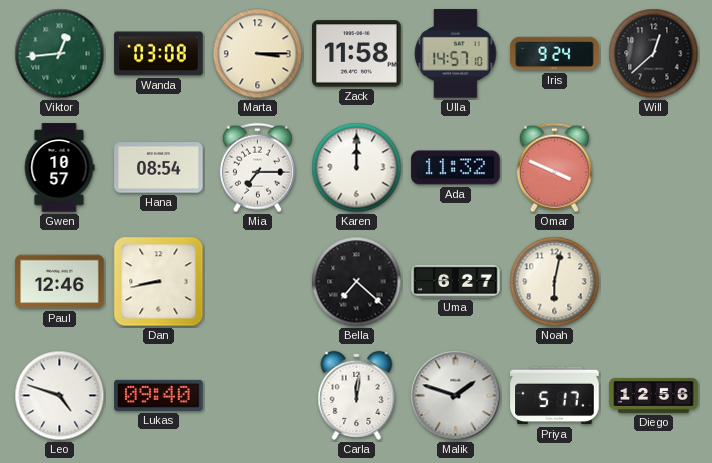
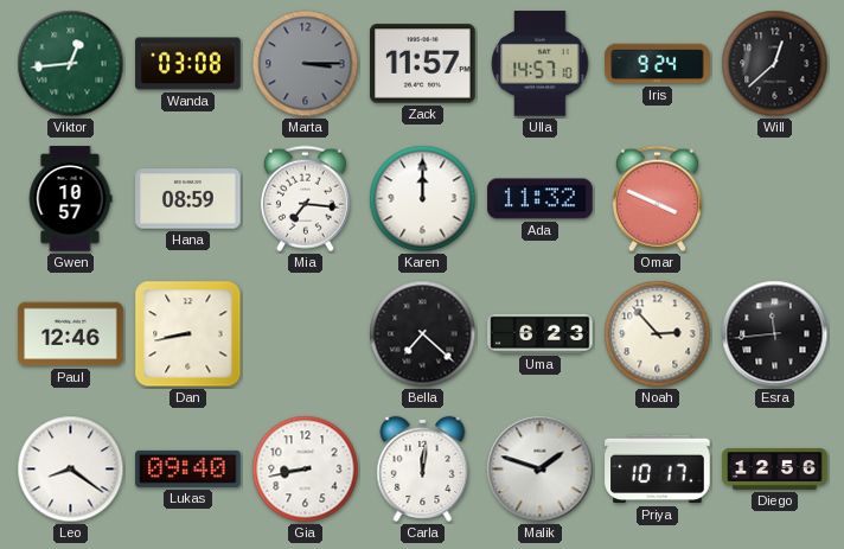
Marta dial: cream -> grey (306, 64)
Zack: 11:58 -> 11:57 (423, 64)
Hana: 08:54 -> 08:59 (188, 199)
Mia: 7:15 -> 7:16 (305, 199)
Uma: 6:27 -> 6:23 (541, 333)
Noah: 6:02 -> 2:53 (658, 334)
Esra: none -> 11:44 (775, 334)
Leo: 4:48 -> 8:21 (71, 470)
Gia: none -> 8:43 (306, 470)
Priya: 5:17 -> 10:17 (658, 470)
